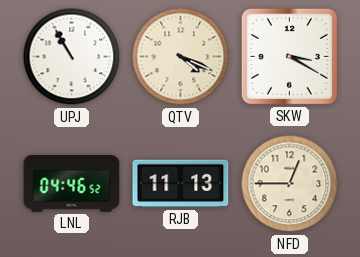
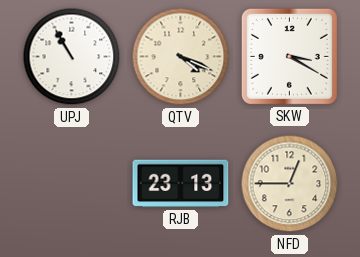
LNL: 04:46 -> none (72, 184)
RJB: 11:13 -> 23:13 (181, 184)
